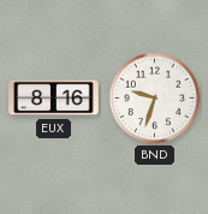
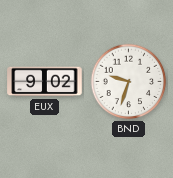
EUX: 8:16 -> 9:02 (45, 82)
